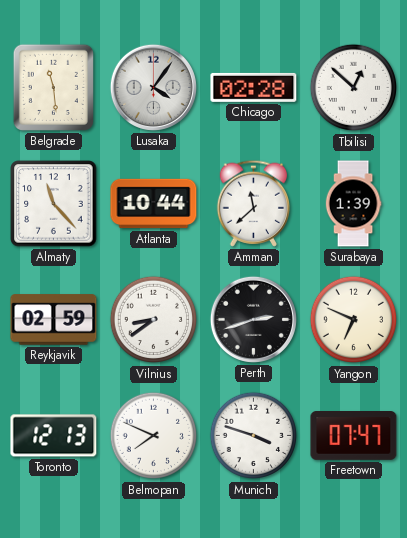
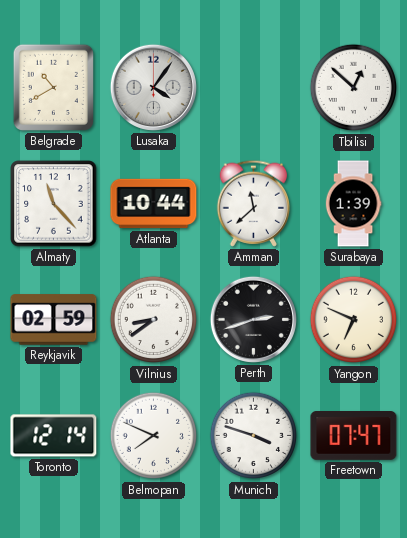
Belgrade: 11:29 -> 10:40 (53, 87)
Chicago: 02:28 -> none (254, 87)
Toronto: 12:13 -> 12:14 (54, 436)
